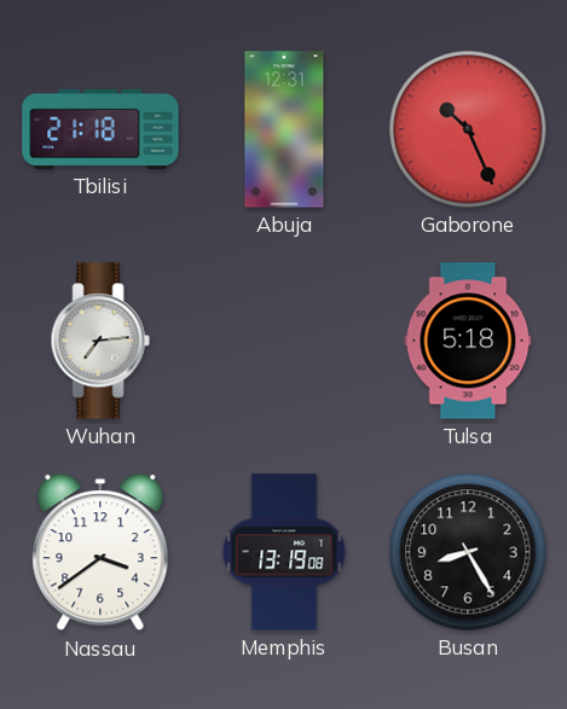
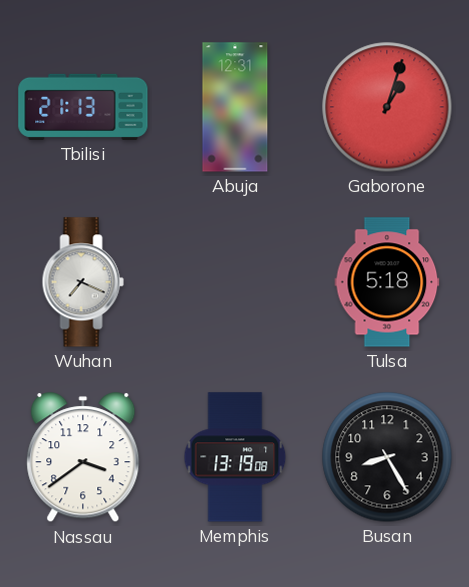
Tbilisi: 21:18 -> 21:13 (83, 107)
Gaborone: 10:26 -> 1:03 (387, 107)
Wuhan: 7:14 -> 7:19 (83, 282)
